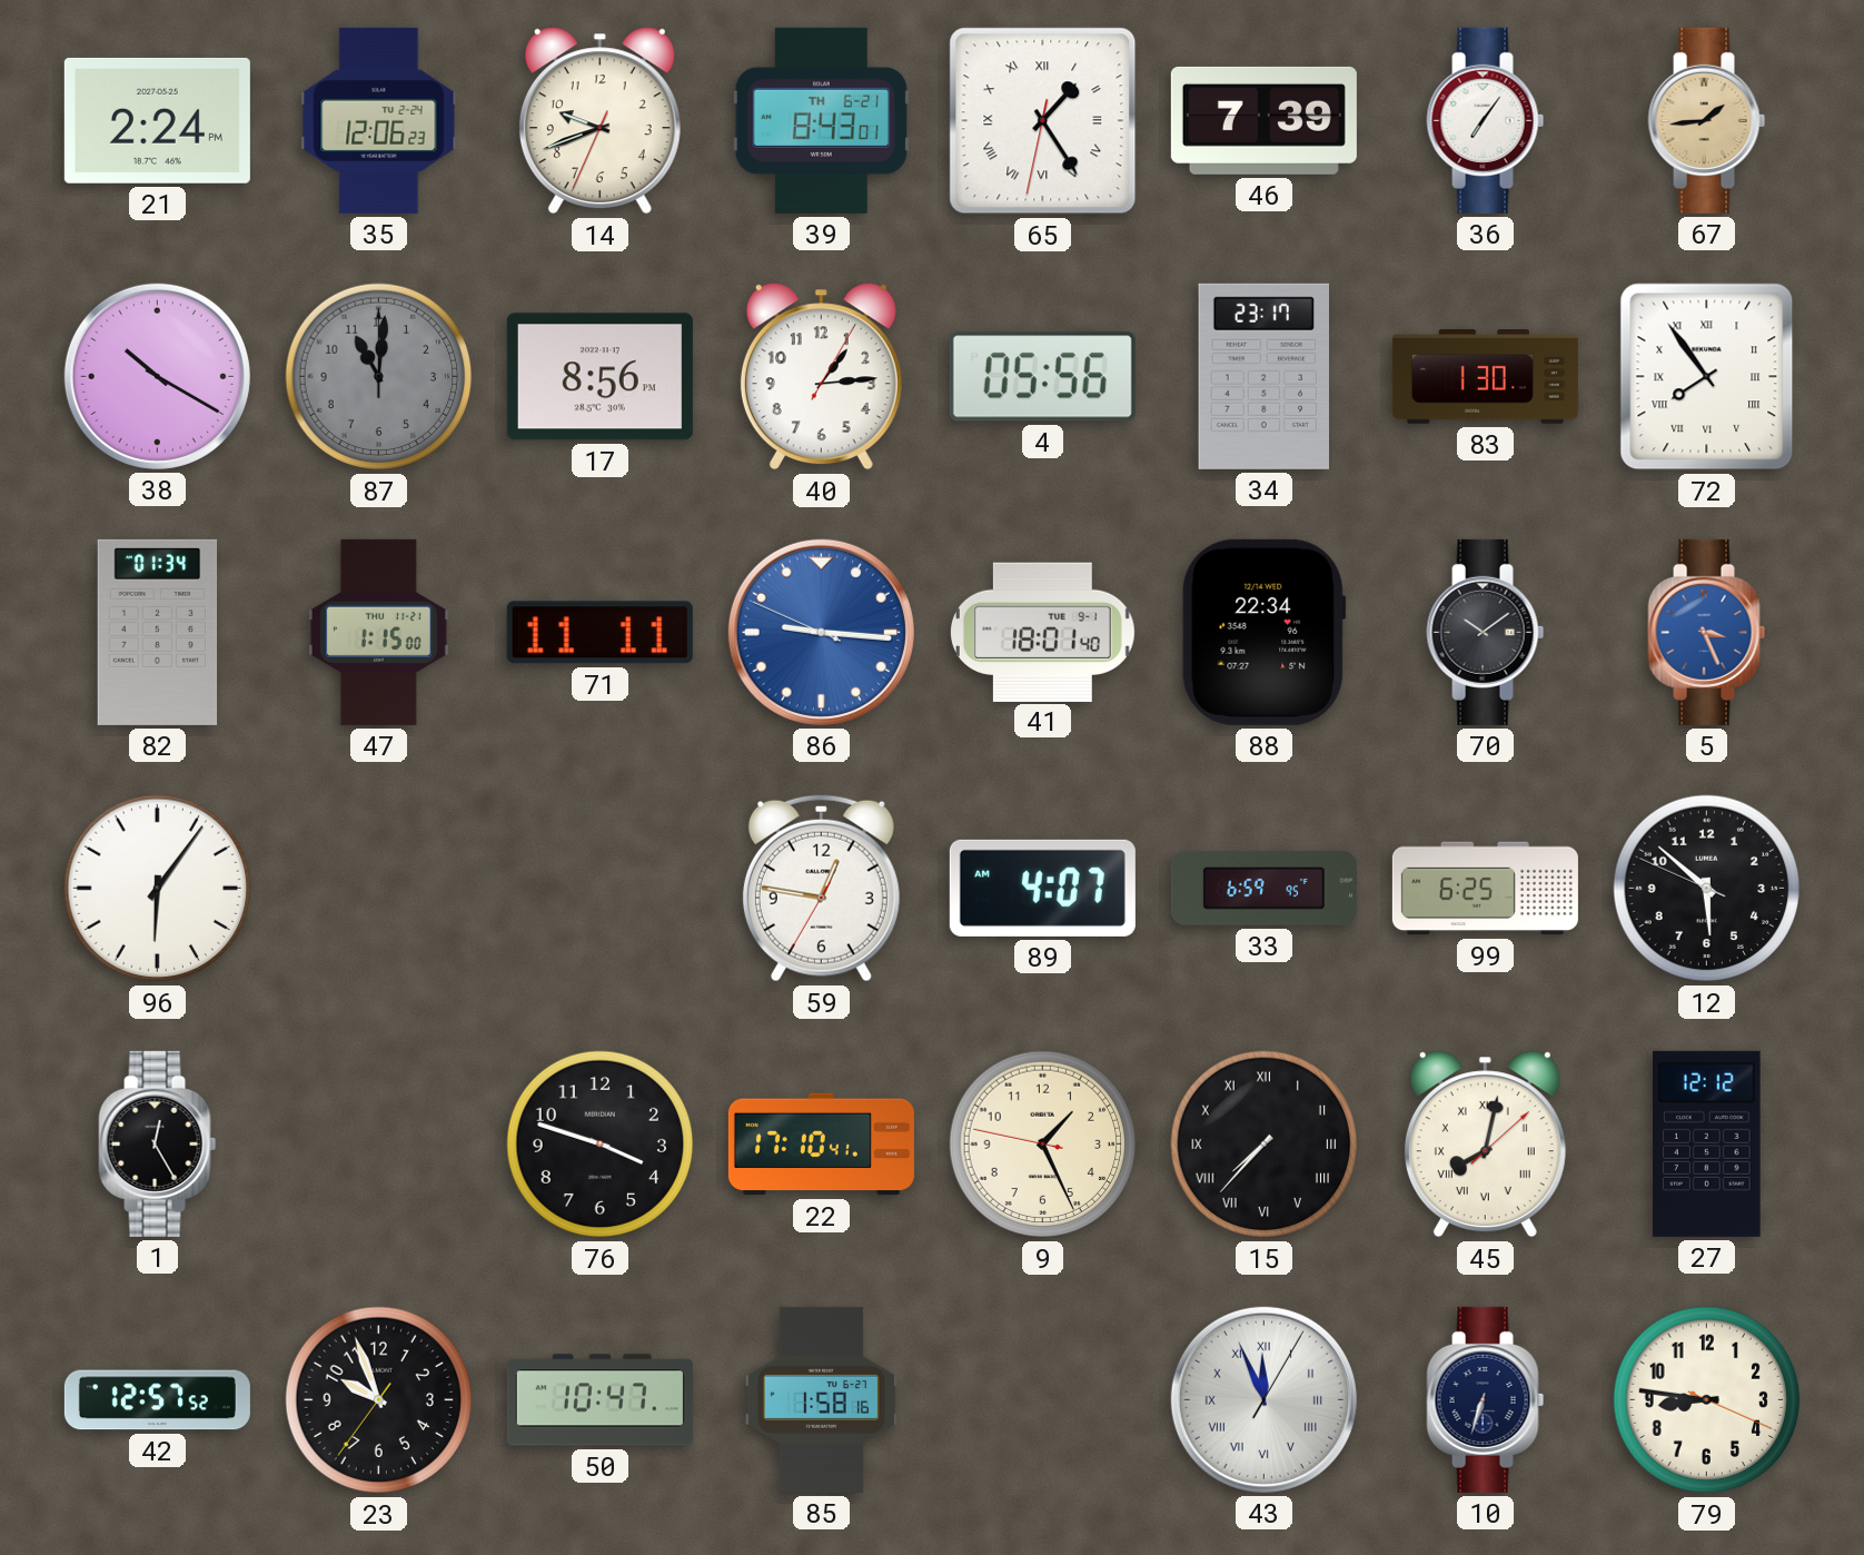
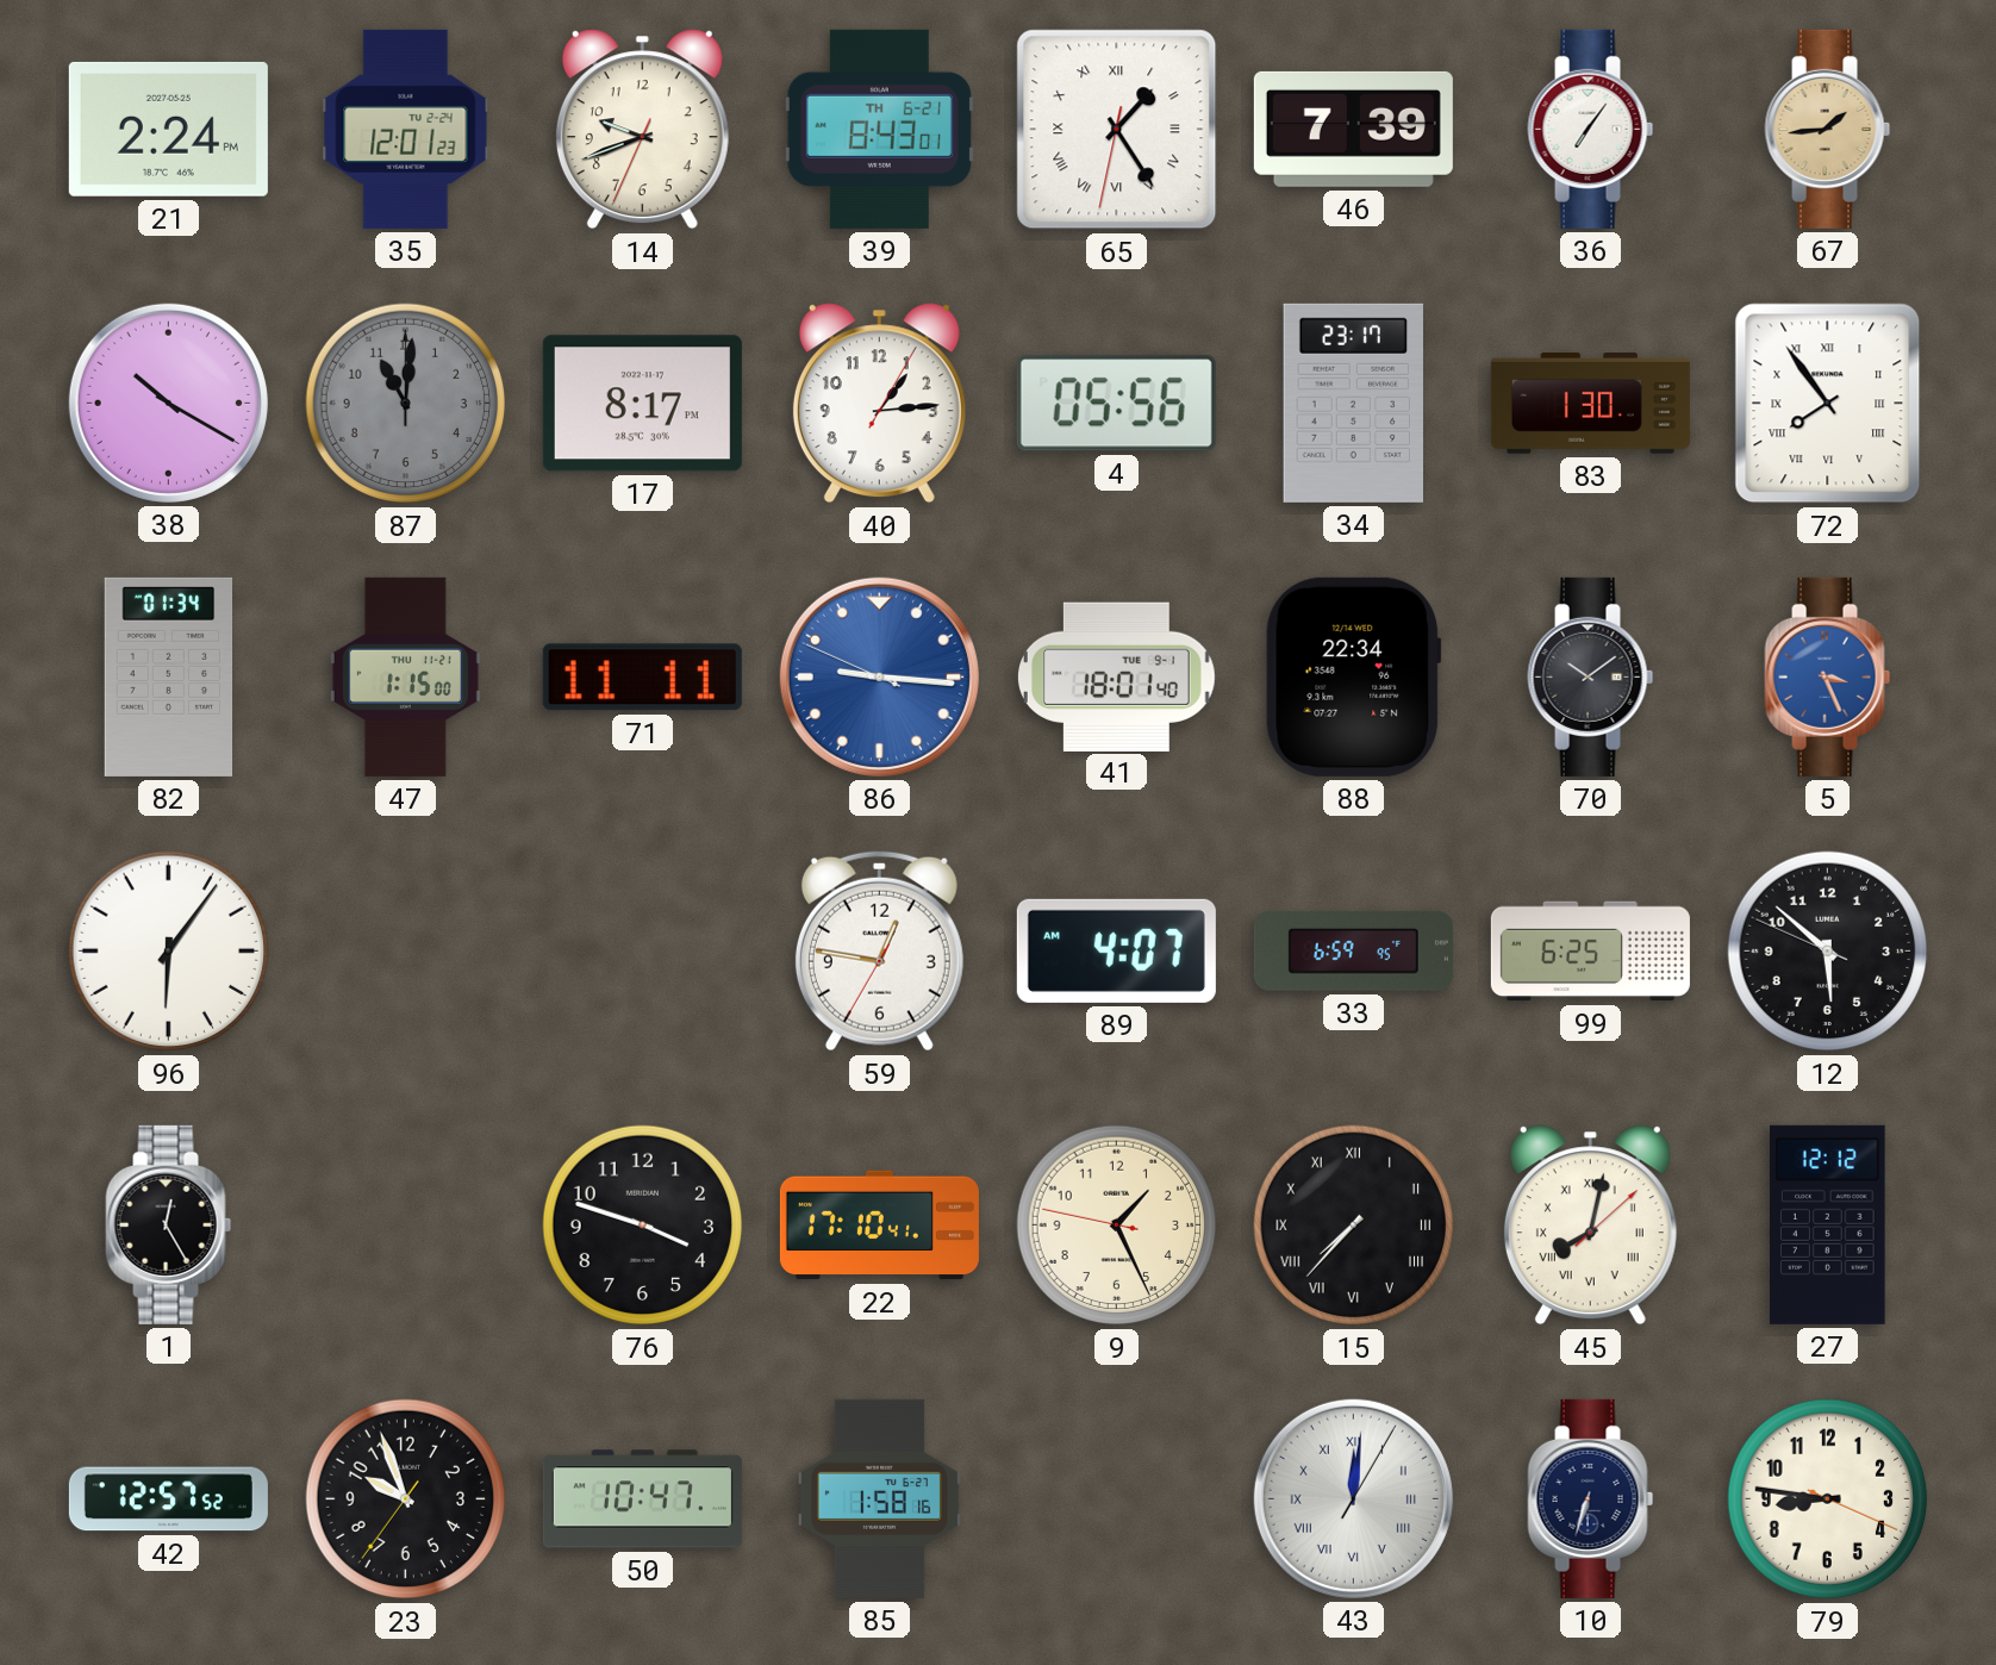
35: 12:06 -> 12:01 (406, 129)
17: 8:56 -> 8:17 (642, 404)
43: 11:56 -> 12:01 (1353, 1498)
